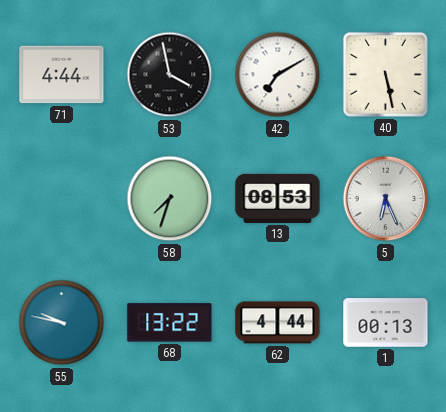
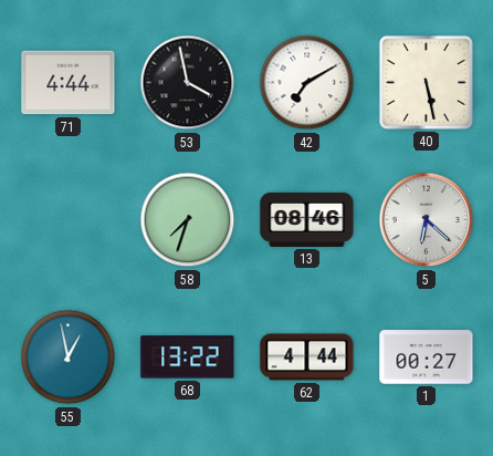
13: 08:53 -> 08:46 (307, 219)
5: 6:26 -> 6:22 (427, 220)
55: 9:47 -> 12:58 (69, 357)
1: 00:13 -> 00:27 (427, 357)
